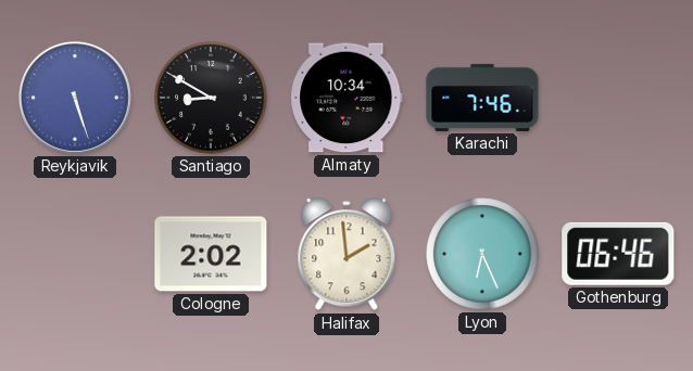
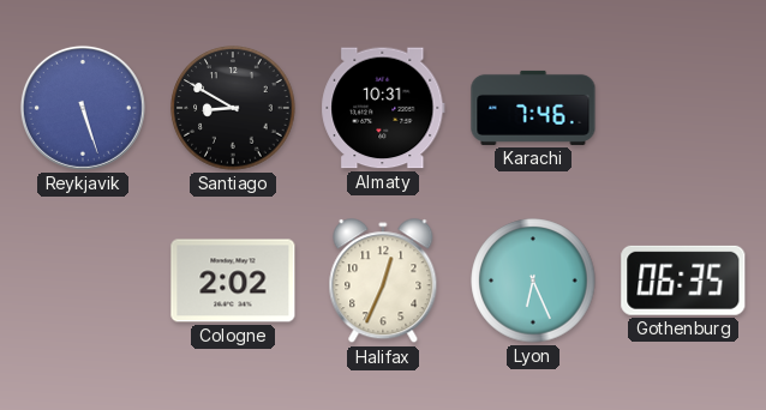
Almaty: 10:34 -> 10:31 (383, 108)
Halifax: 1:59 -> 12:34 (383, 282)
Gothenburg: 06:46 -> 06:35 (683, 281)
